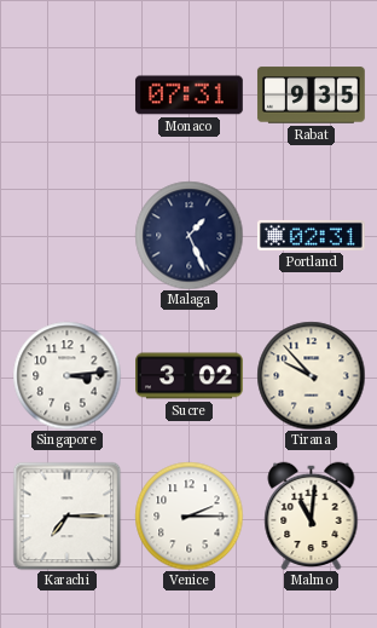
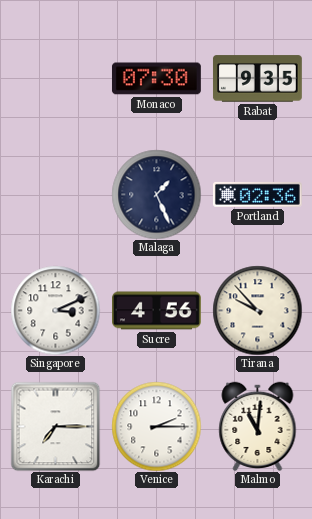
Monaco: 07:31 -> 07:30 (156, 79)
Portland: 02:31 -> 02:36 (257, 194)
Singapore: 3:14 -> 3:11 (55, 310)
Sucre: 3:02 -> 4:56 (157, 311)
